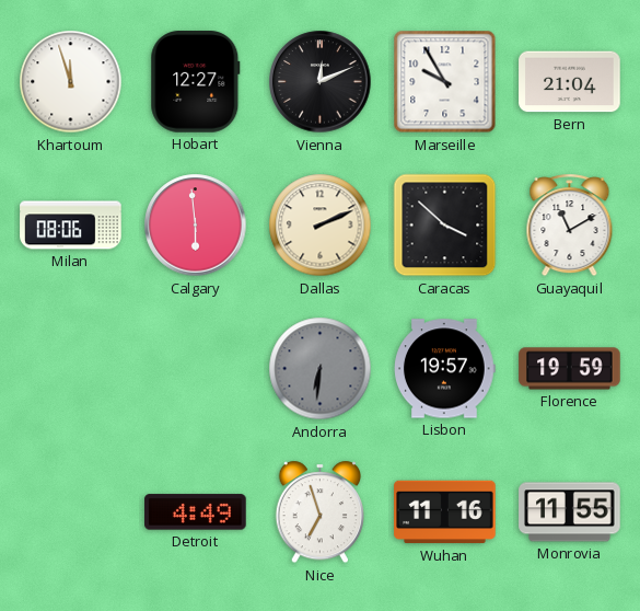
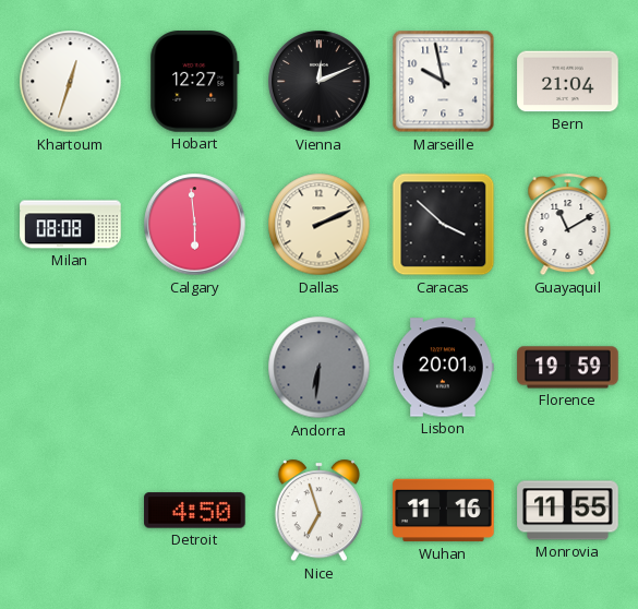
Khartoum: 11:57 -> 12:33 (71, 82)
Marseille: 9:55 -> 9:58 (444, 82)
Milan: 08:06 -> 08:08 (71, 225)
Lisbon: 19:57 -> 20:01 (444, 368)
Detroit: 4:49 -> 4:50 (195, 511)
